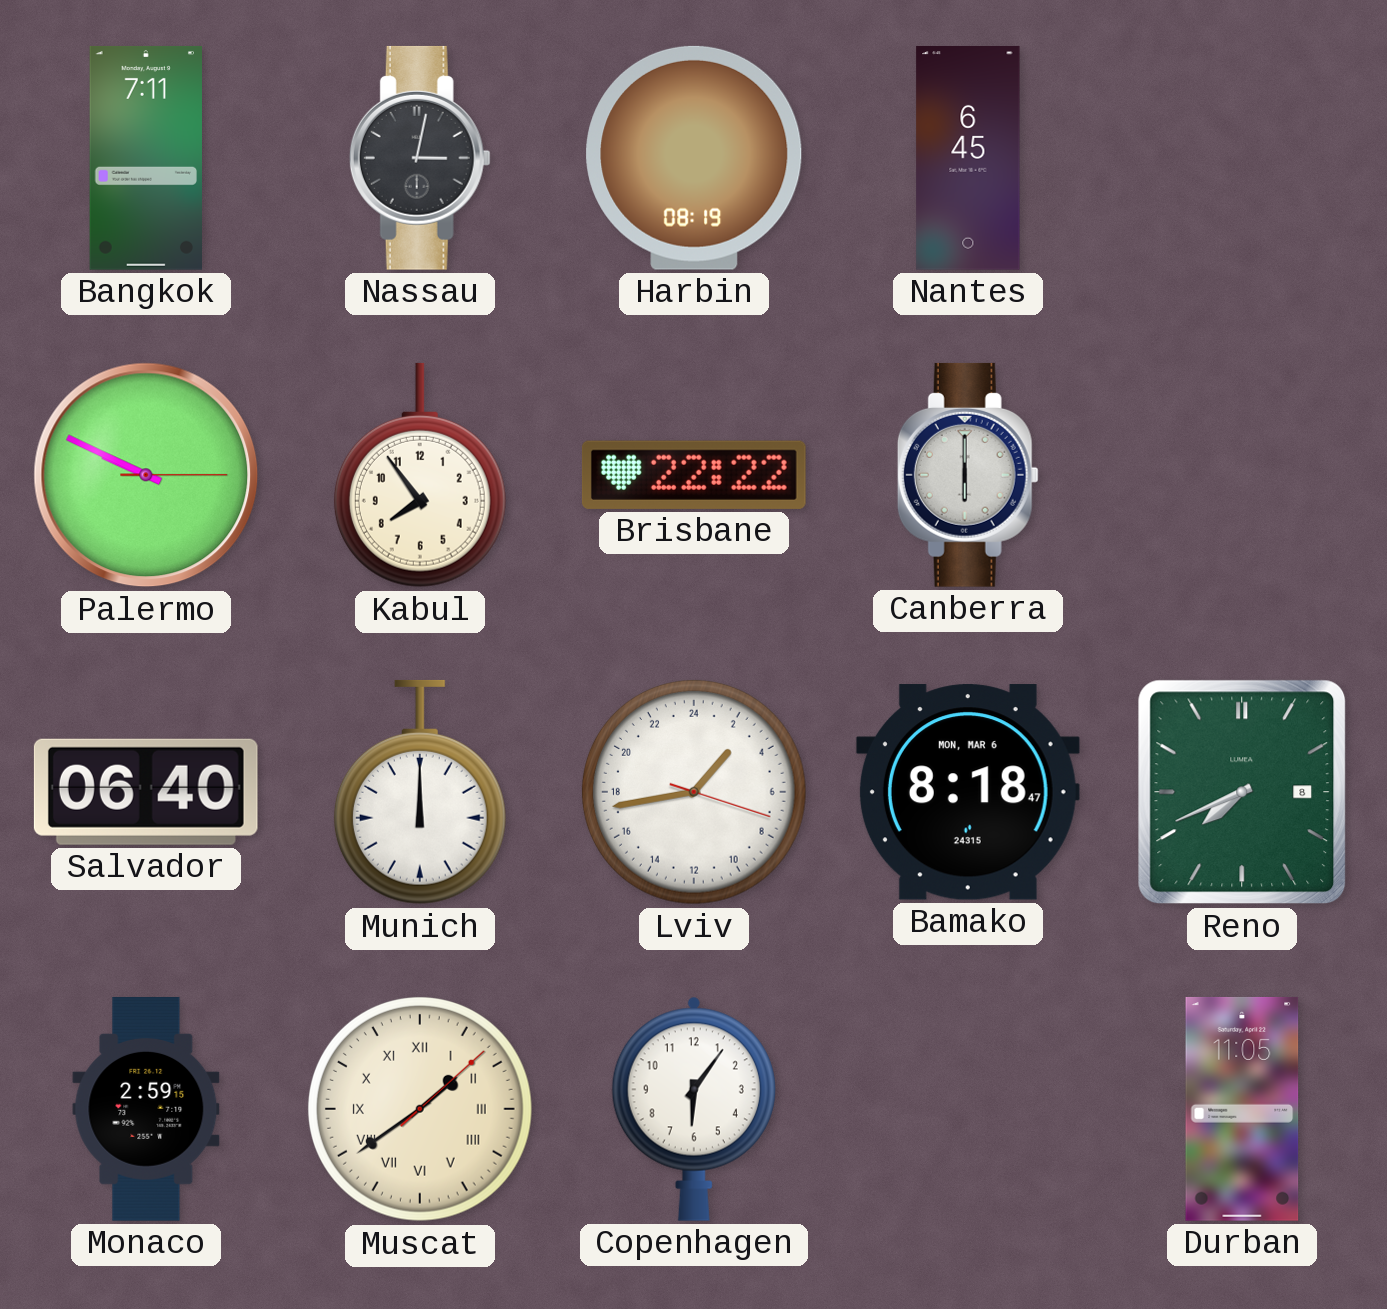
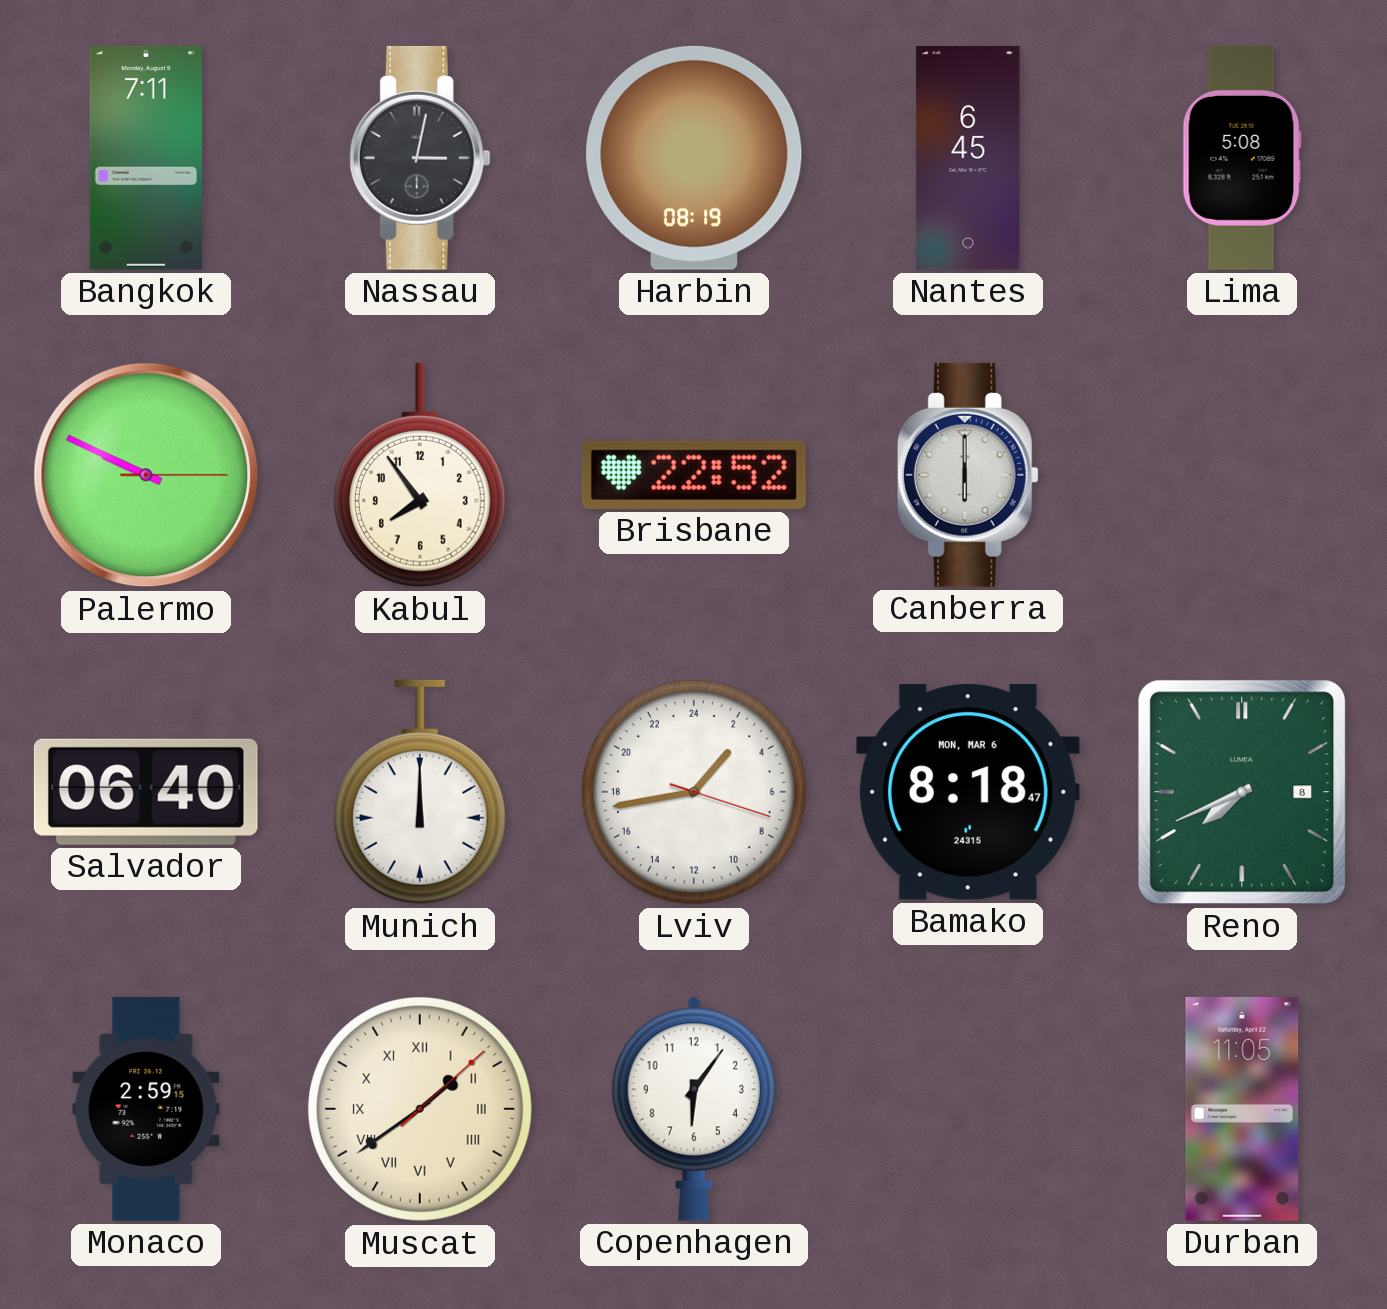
Lima: none -> 5:08 (1242, 159)
Brisbane: 22:22 -> 22:52 (694, 475)
